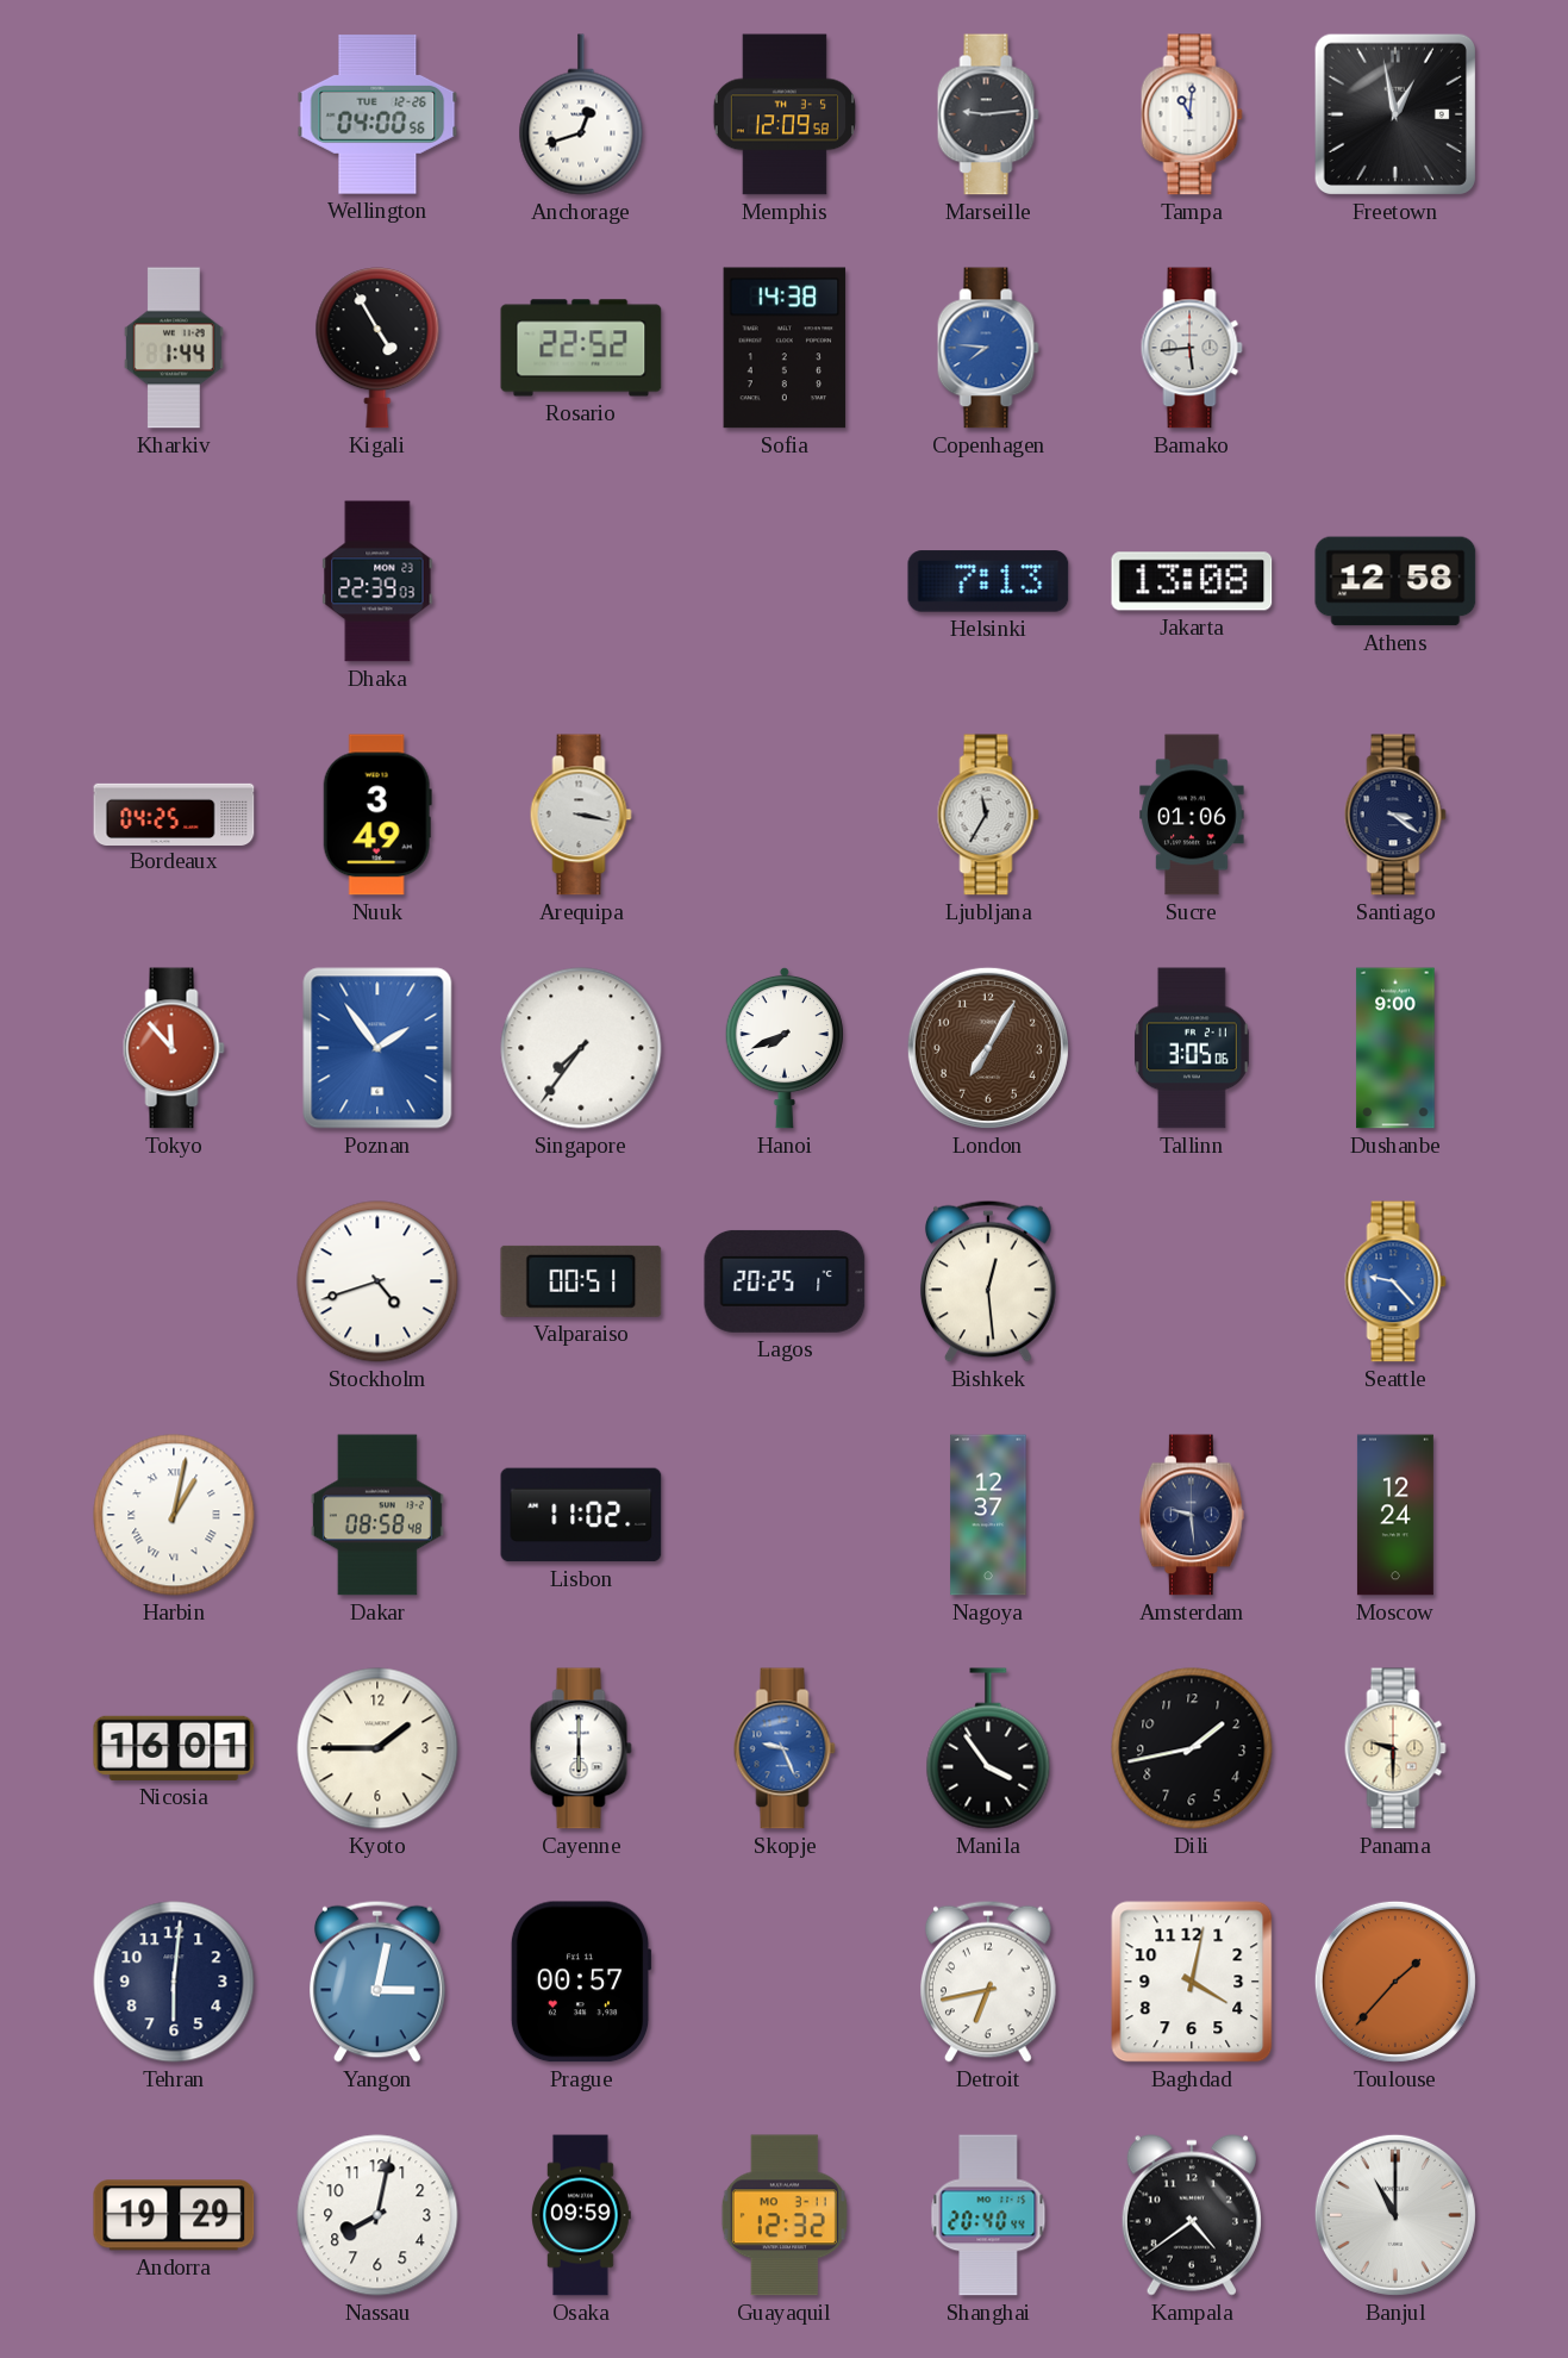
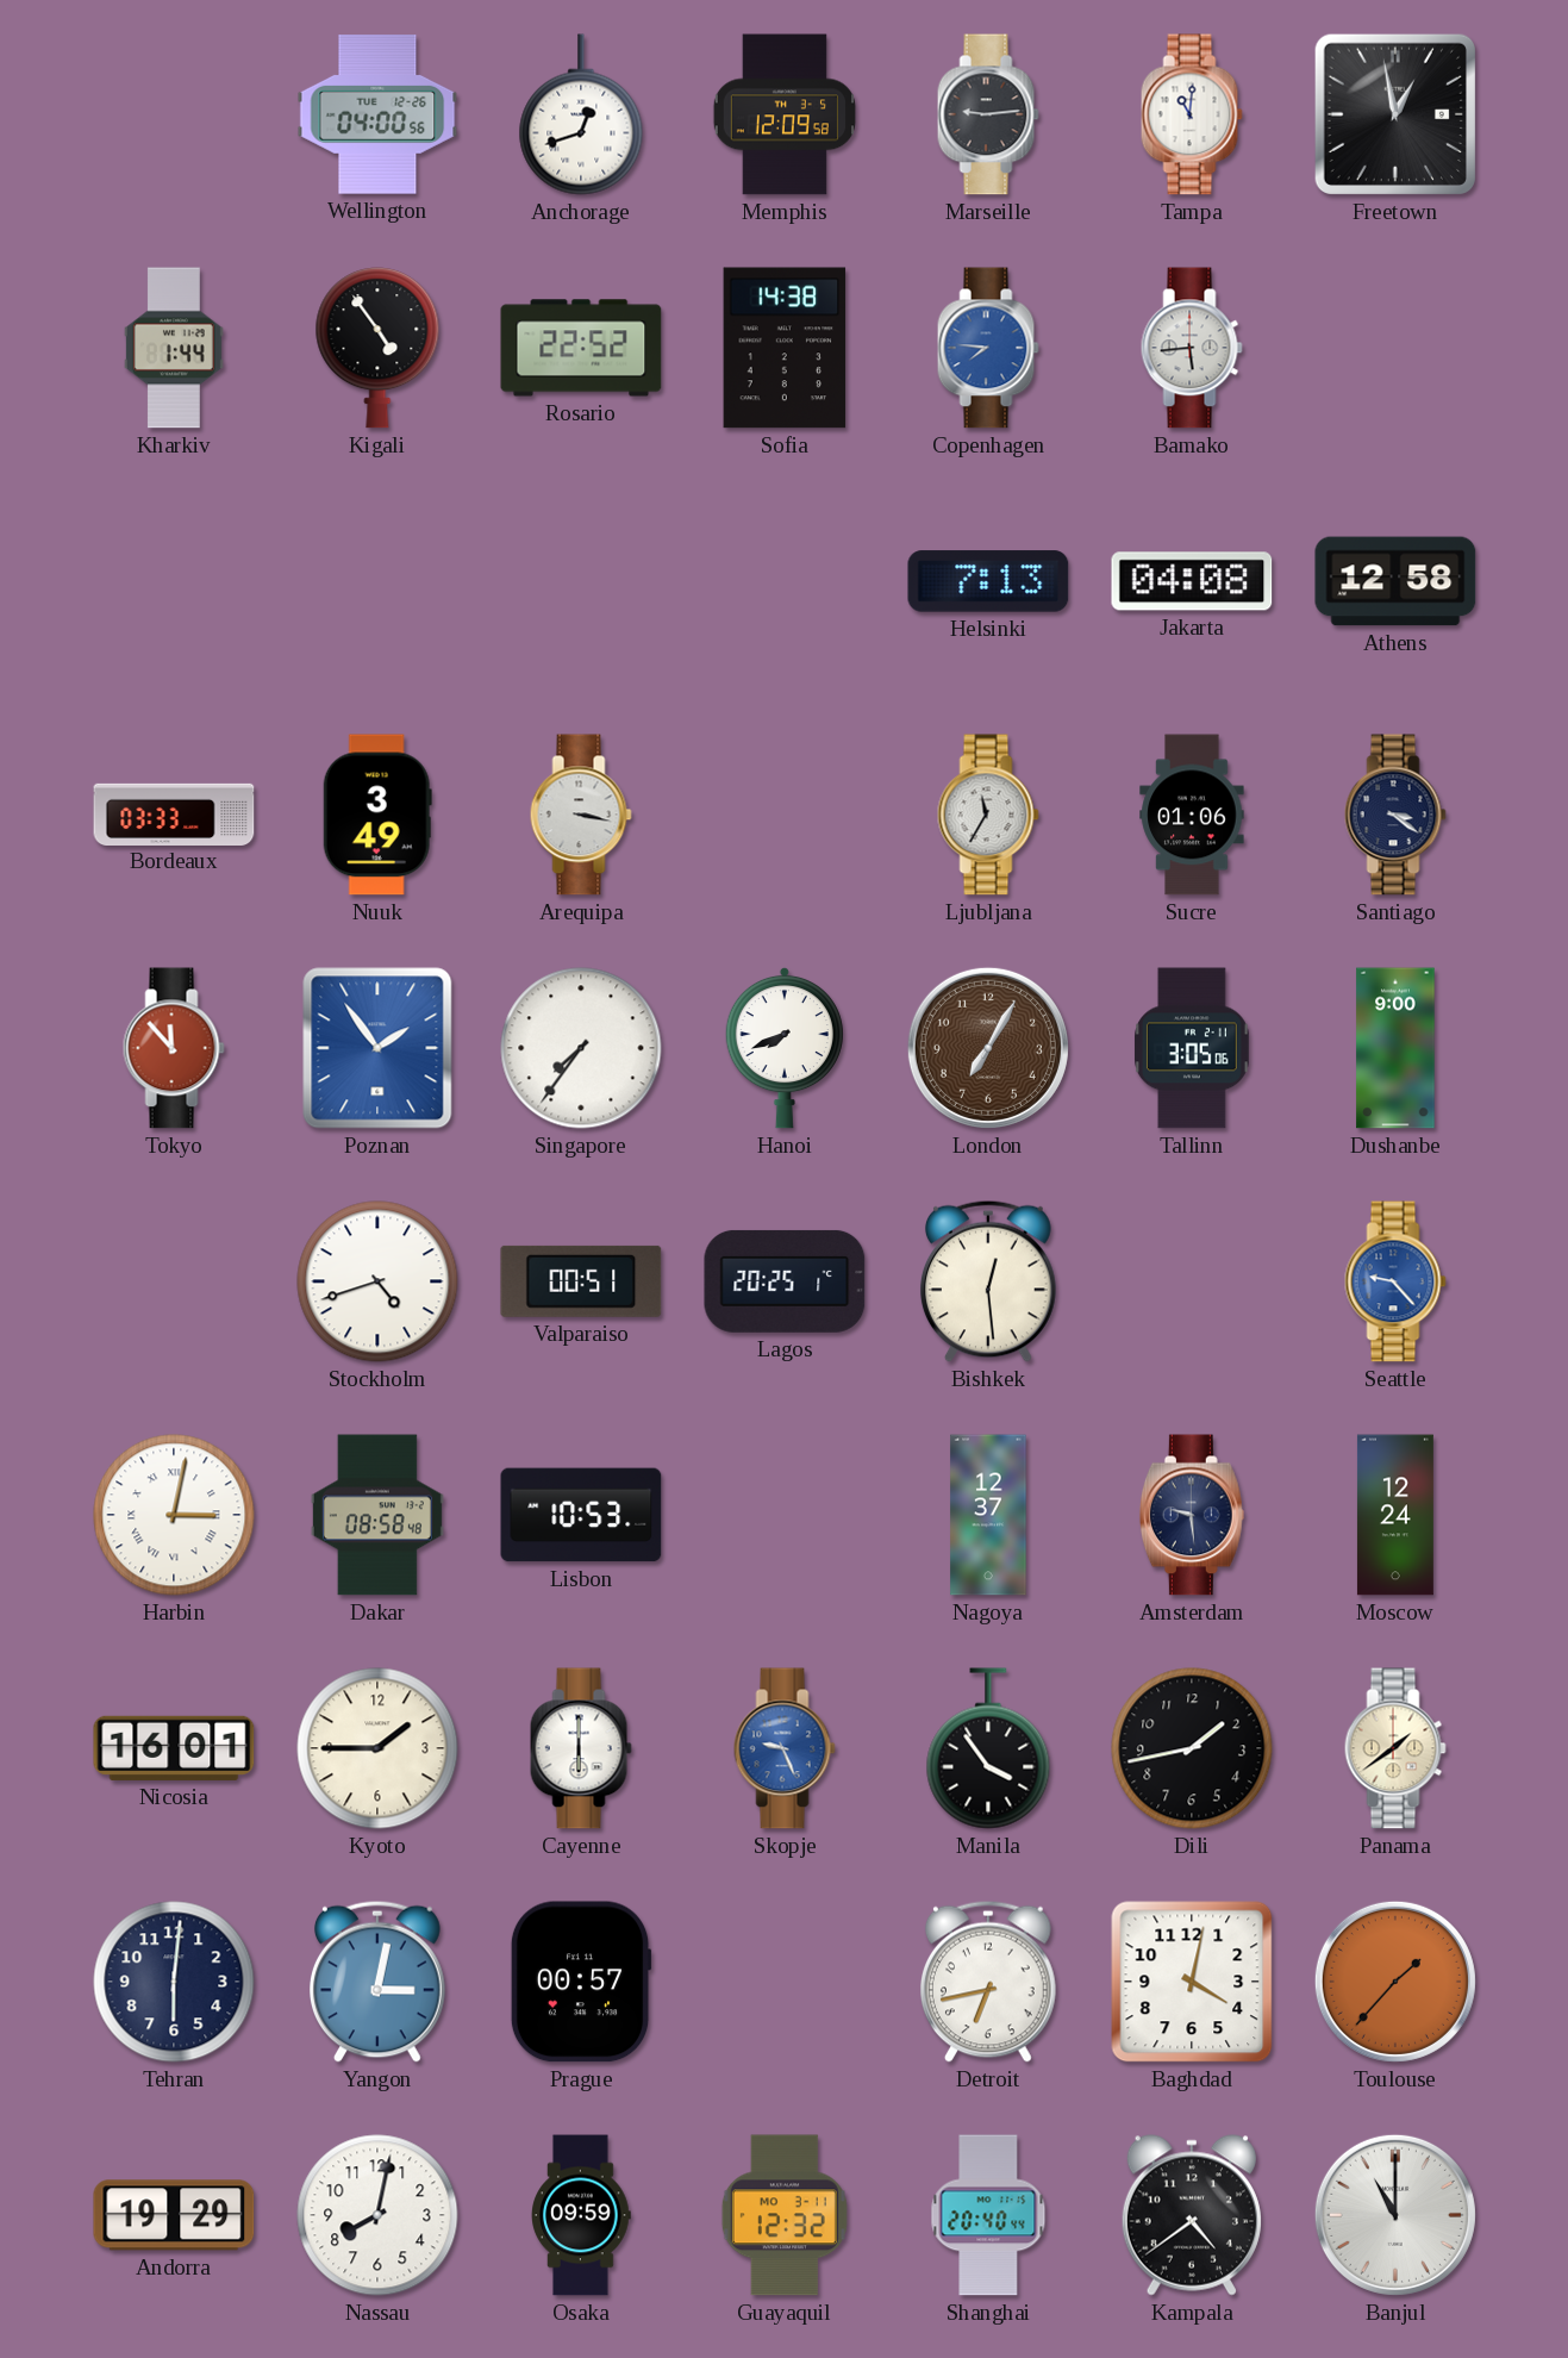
Kigali: 4:55 -> 4:54 (377, 348)
Dhaka: 22:39 -> none (377, 581)
Jakarta: 13:08 -> 04:08 (1192, 581)
Bordeaux: 04:25 -> 03:33 (174, 813)
Harbin: 1:02 -> 3:02 (174, 1515)
Lisbon: 11:02 -> 10:53 (581, 1515)
Panama: 9:30 -> 1:39 (1395, 1748)
